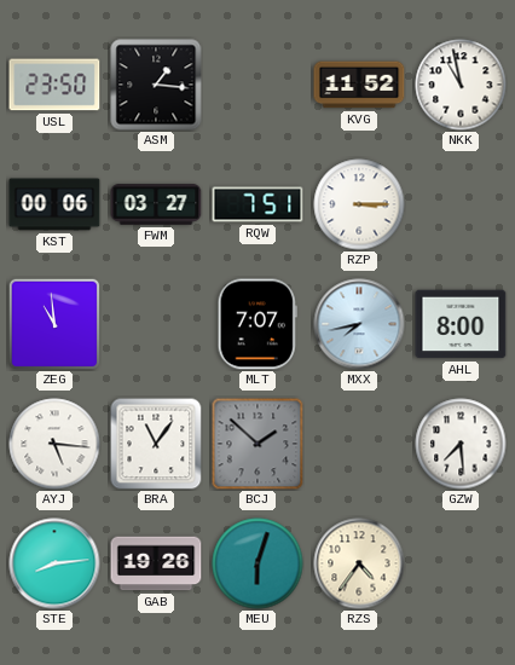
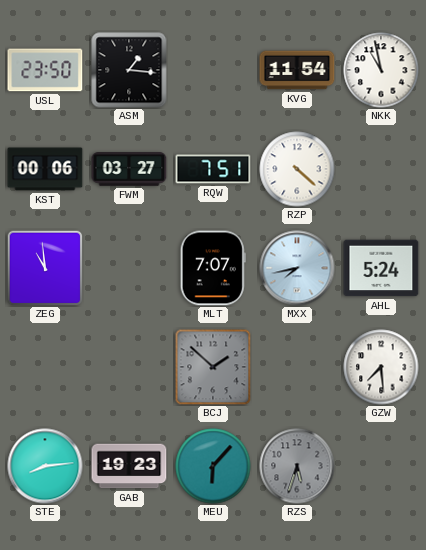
KVG: 11:52 -> 11:54 (297, 70)
RZP: 3:15 -> 4:22 (297, 169)
AHL: 8:00 -> 5:24 (381, 268)
AYJ: 5:16 -> none (54, 444)
BRA: 11:06 -> none (156, 444)
GAB: 19:26 -> 19:23 (129, 466)
MEU: 6:03 -> 6:07 (213, 466)
RZS: 4:36 -> 5:33 (297, 466)
RZS dial: cream -> grey (297, 466)
